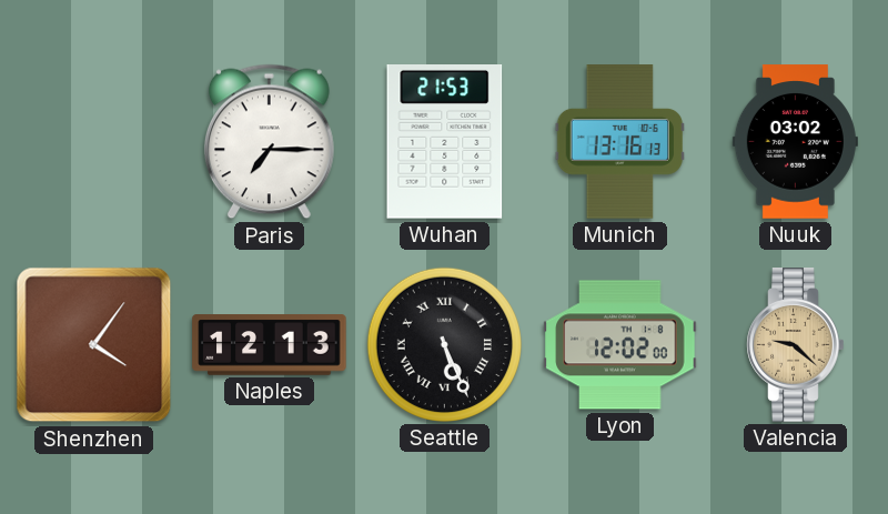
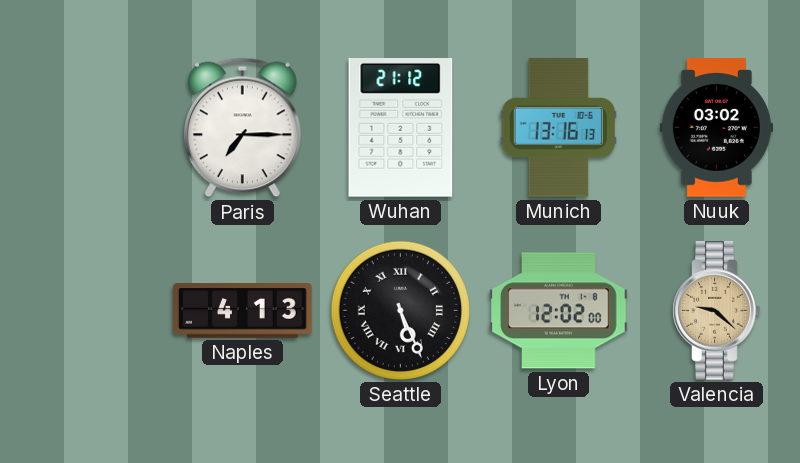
Wuhan: 21:53 -> 21:12 (401, 128)
Shenzhen: 4:06 -> none (94, 345)
Naples: 12:13 -> 4:13 (243, 311)
